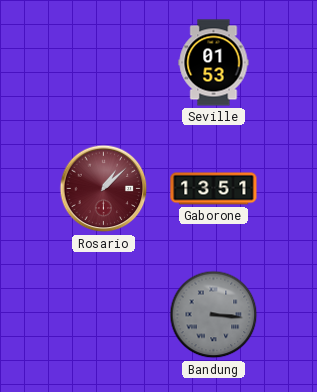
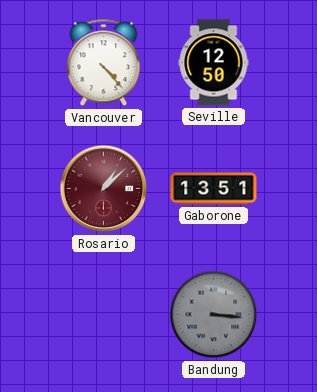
Vancouver: none -> 4:23 (104, 63)
Seville: 01:53 -> 12:50 (214, 63)
